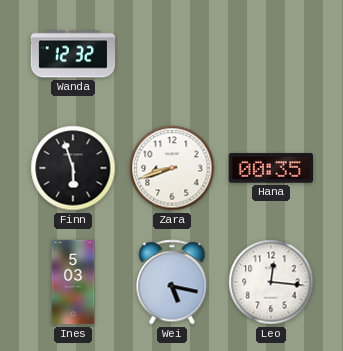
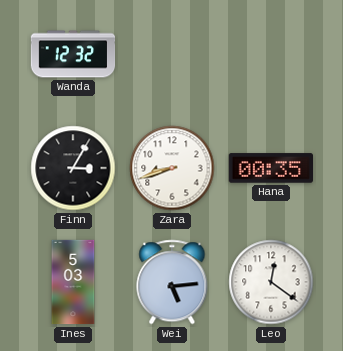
Finn: 5:57 -> 3:05 (73, 168)
Wei: 5:17 -> 5:14 (172, 282)
Leo: 12:16 -> 12:21 (271, 282)
